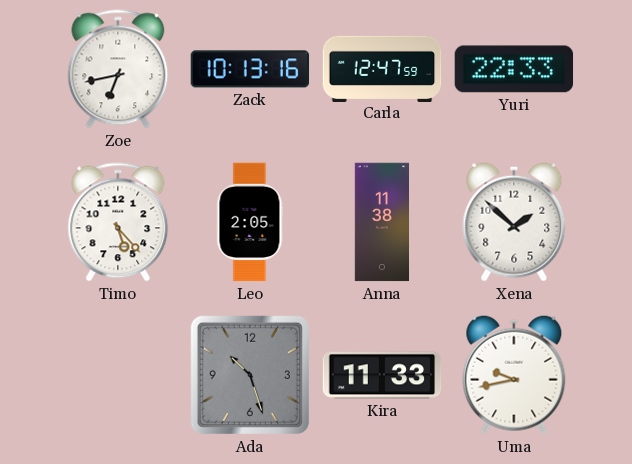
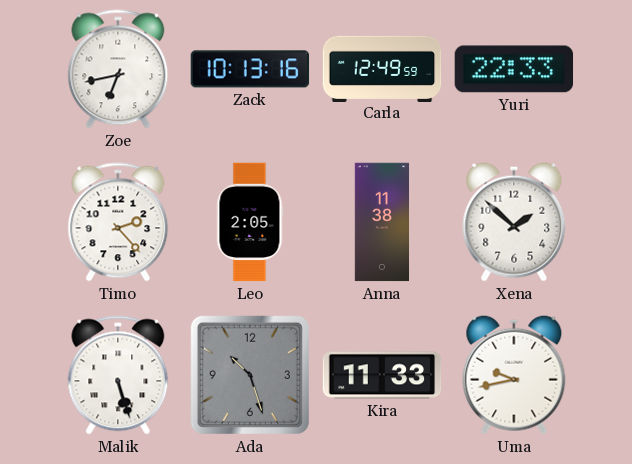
Carla: 12:47 -> 12:49 (382, 68)
Timo: 5:23 -> 2:23 (118, 222)
Malik: none -> 5:27 (118, 375)
